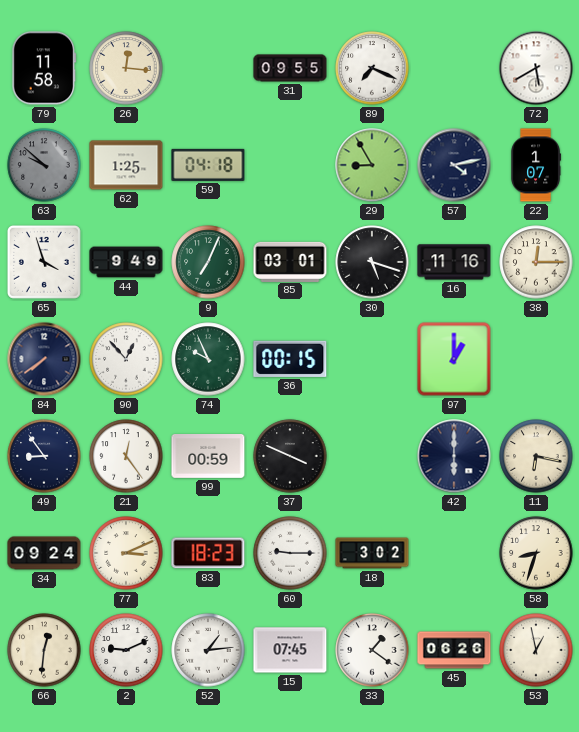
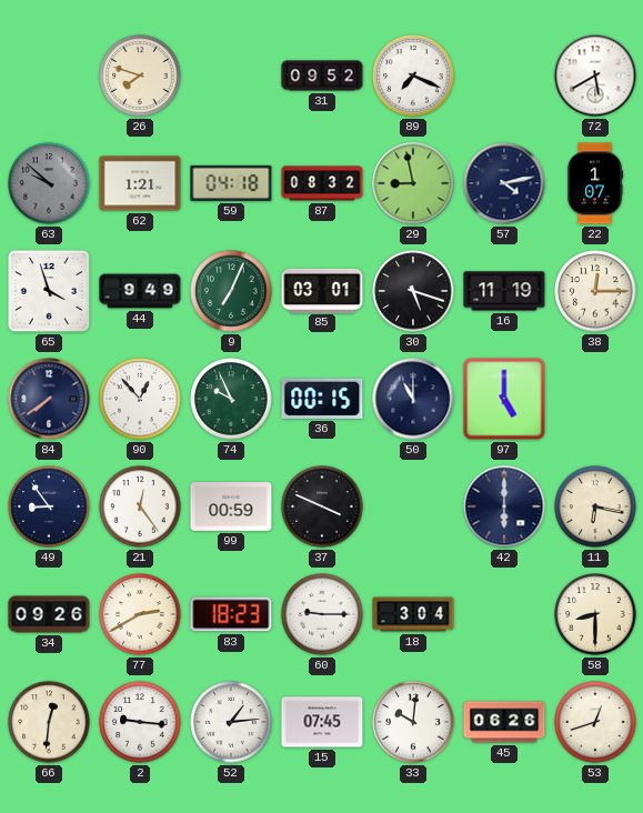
79: 11:58 -> none (44, 68)
26: 12:16 -> 7:48 (140, 76)
31: 09:55 -> 09:52 (322, 76)
62: 1:25 -> 1:21 (140, 183)
87: none -> 08:32 (322, 183)
29: 8:55 -> 8:58 (413, 183)
16: 11:16 -> 11:19 (504, 291)
50: none -> 11:00 (413, 399)
97: 1:00 -> 5:00 (504, 399)
34: 09:24 -> 09:26 (49, 614)
77: 3:11 -> 2:40 (140, 614)
18: 3:02 -> 3:04 (413, 614)
58: 8:33 -> 8:30 (595, 614)
2: 9:11 -> 9:16 (140, 722)
33: 1:21 -> 10:01 (413, 722)
53: 12:58 -> 12:42 (595, 722)
